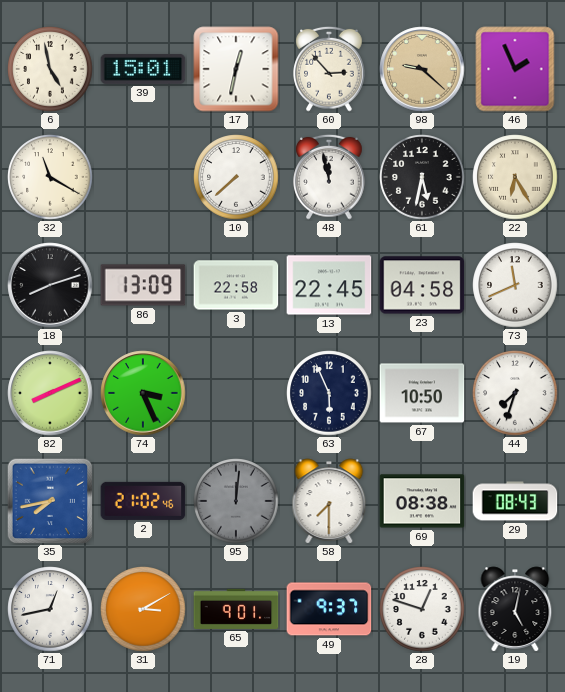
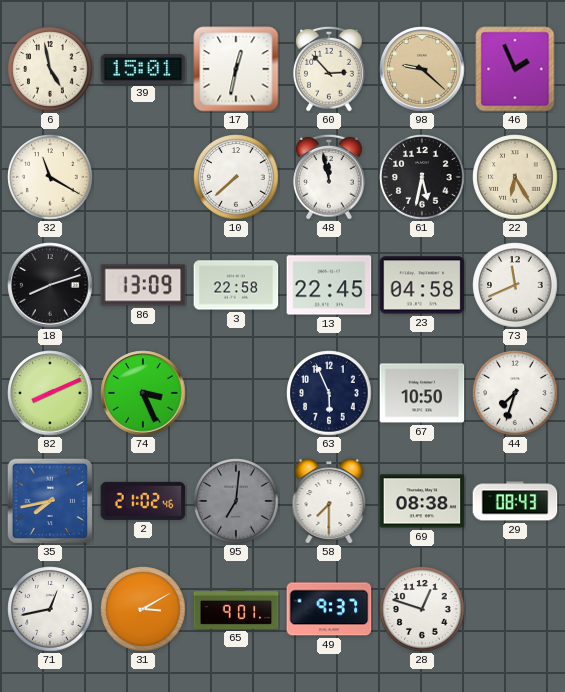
95: 12:01 -> 7:01 (236, 501)
19: 5:02 -> none (515, 609)
